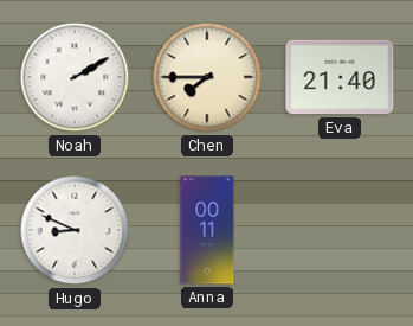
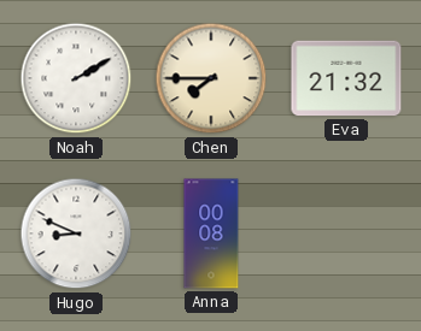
Eva: 21:40 -> 21:32 (346, 78)
Anna: 00:11 -> 00:08 (211, 234)
